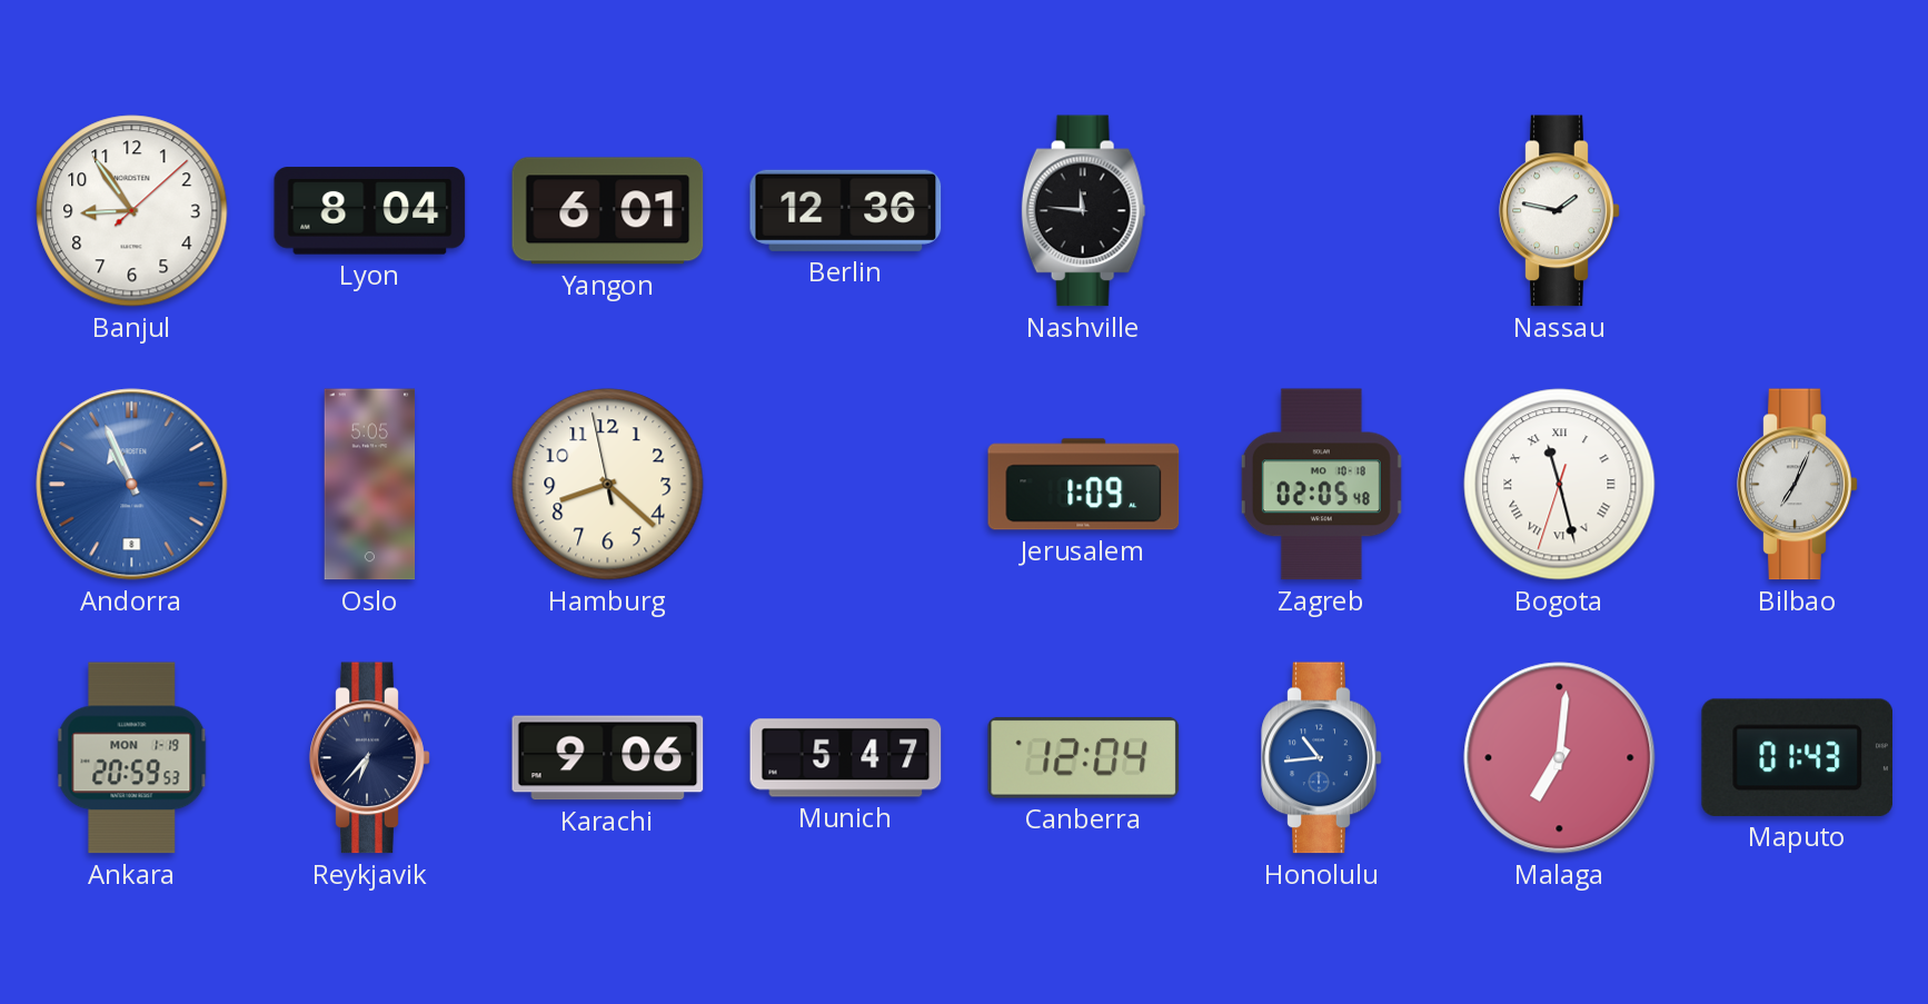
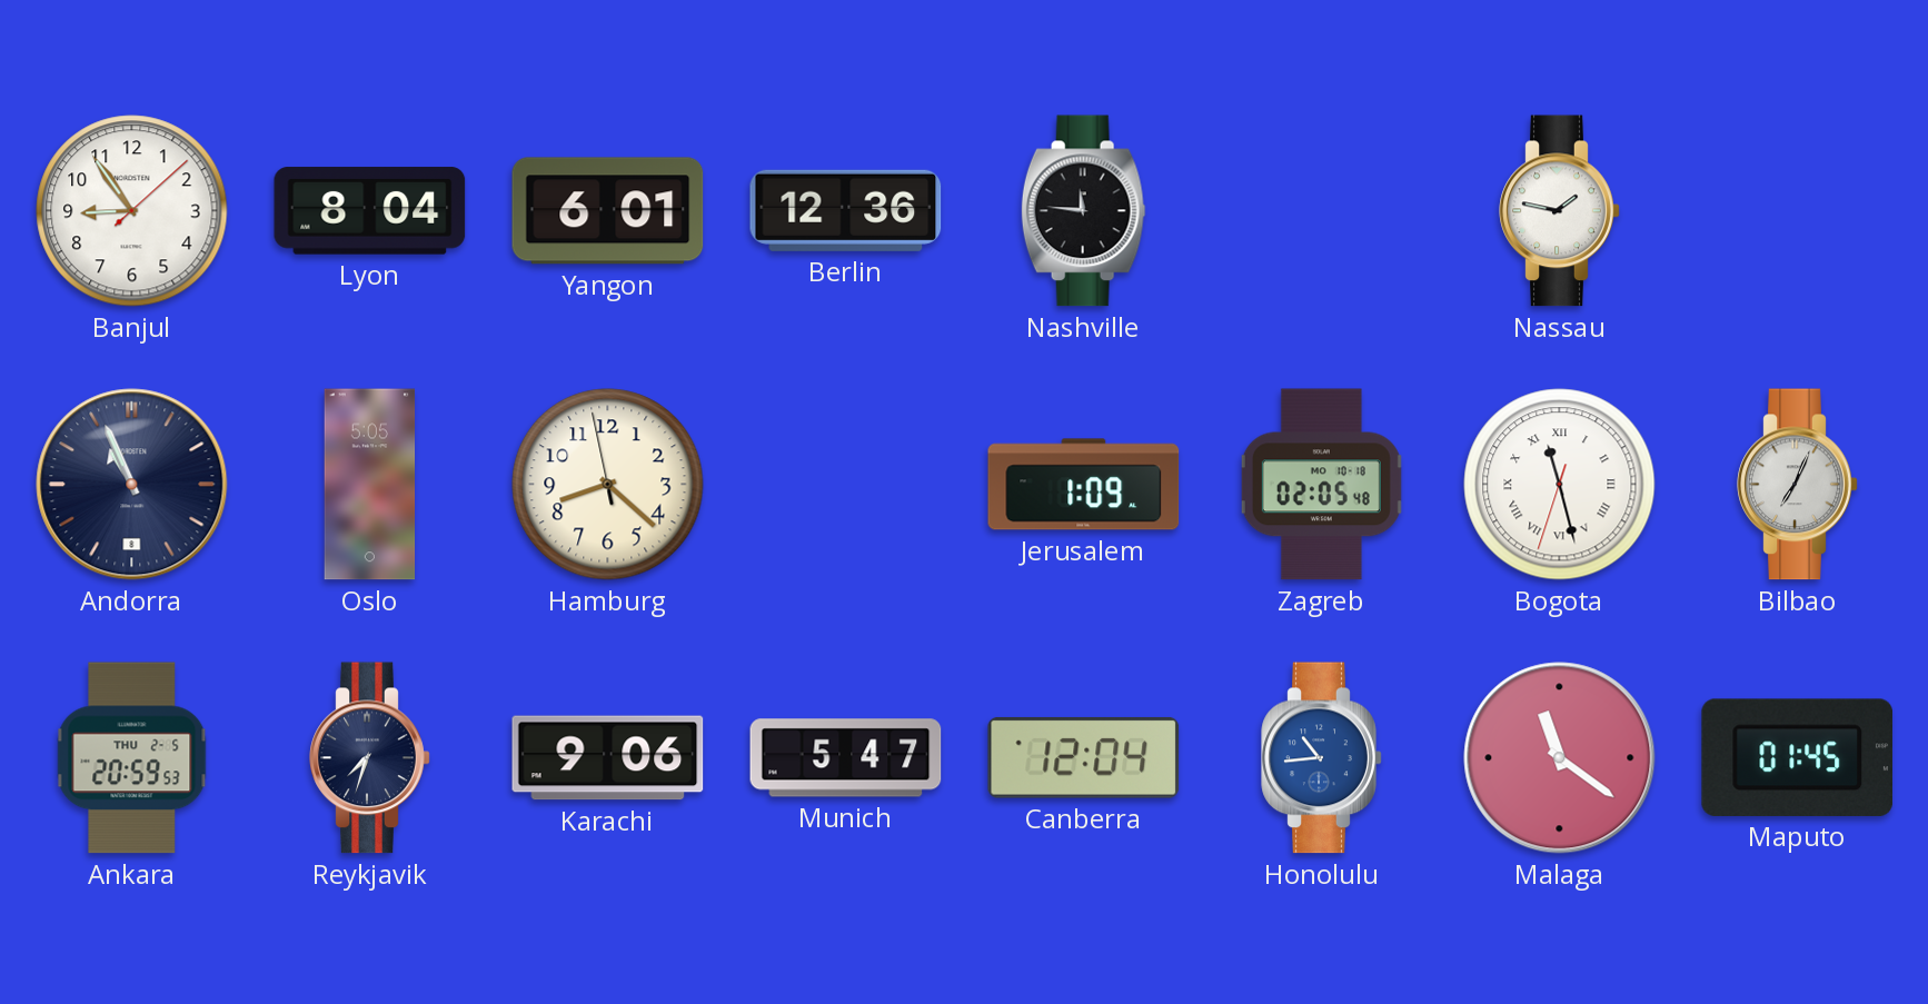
Andorra dial: blue -> navy (132, 485)
Ankara date: MON 1-19 -> THU 2-5 (132, 758)
Reykjavik: 6:37 -> 7:33 (370, 758)
Malaga: 7:01 -> 11:21 (1560, 758)
Maputo: 01:43 -> 01:45 (1797, 757)
